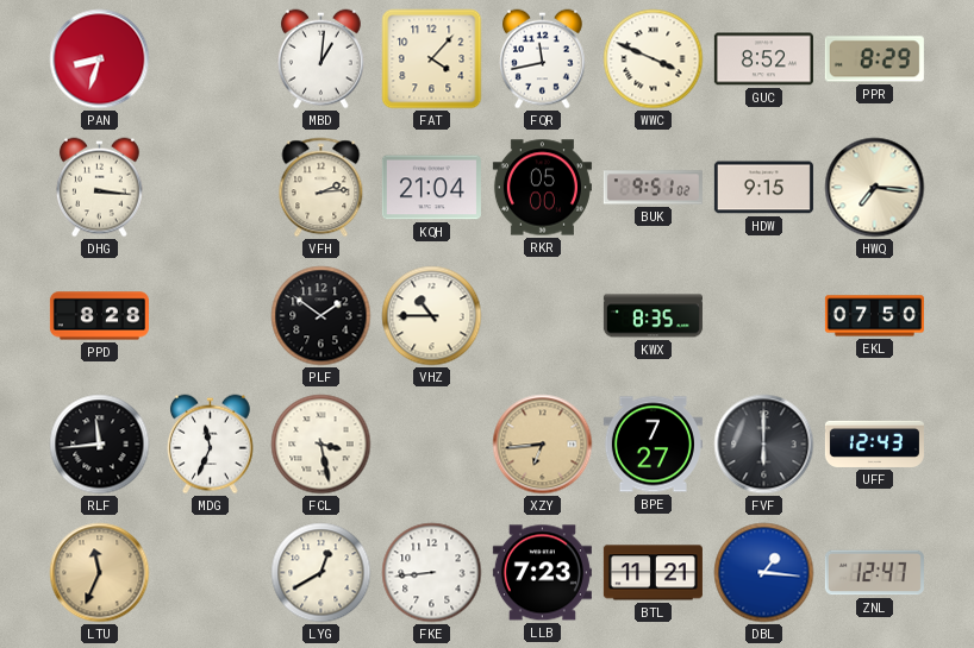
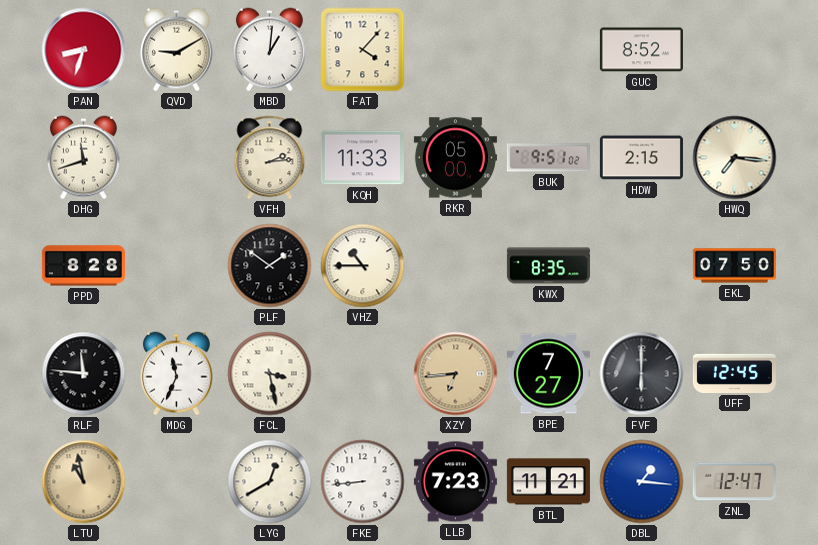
QVD: none -> 9:10 (176, 50)
FQR: 11:43 -> none (542, 59)
WWC: 3:49 -> none (654, 59)
PPR: 8:29 -> none (874, 59)
DHG: 3:16 -> 11:42 (83, 158)
KQH: 21:04 -> 11:33 (362, 158)
HDW: 9:15 -> 2:15 (641, 158)
RLF: 11:44 -> 11:46 (84, 374)
UFF: 12:43 -> 12:45 (734, 373)
LTU: 11:34 -> 10:58 (84, 482)
